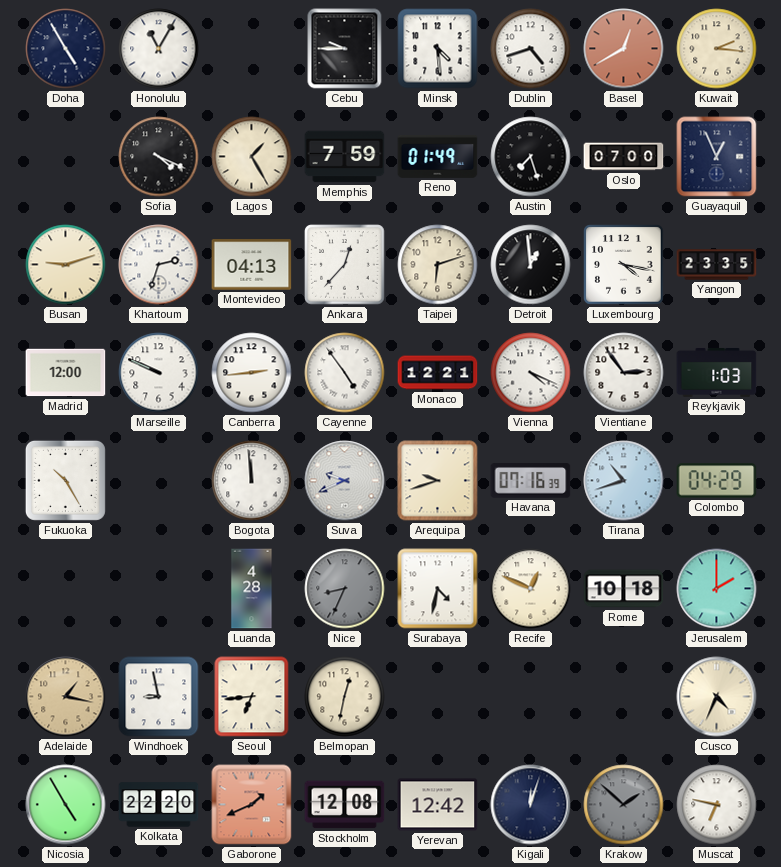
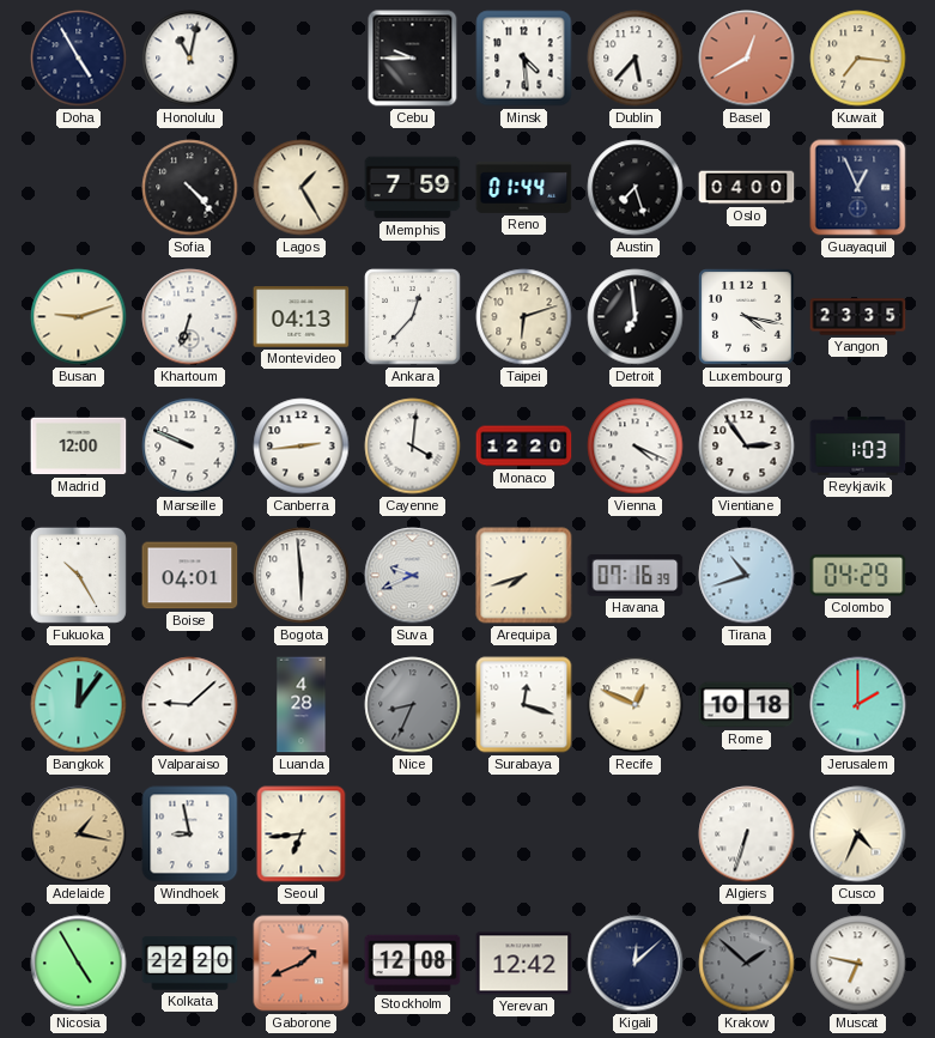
Honolulu: 11:05 -> 11:02 (190, 59)
Dublin: 4:42 -> 5:37 (636, 59)
Kuwait: 2:16 -> 7:16 (858, 59)
Sofia: 4:19 -> 4:23 (190, 188)
Reno: 01:49 -> 01:44 (524, 187)
Oslo: 07:00 -> 04:00 (747, 188)
Khartoum: 2:33 -> 6:33 (190, 317)
Detroit: 12:59 -> 6:59 (636, 317)
Cayenne: 4:54 -> 4:01 (413, 447)
Monaco: 12:21 -> 12:20 (524, 447)
Boise: none -> 04:01 (190, 576)
Bogota: 11:59 -> 5:59 (302, 576)
Arequipa: 9:42 -> 7:42 (524, 576)
Bangkok: none -> 12:06 (79, 705)
Valparaiso: none -> 9:08 (190, 705)
Surabaya: 4:32 -> 12:18 (524, 705)
Belmopan: 12:32 -> none (345, 697)
Algiers: none -> 6:33 (747, 834)
Kigali: 12:03 -> 12:08 (636, 964)
